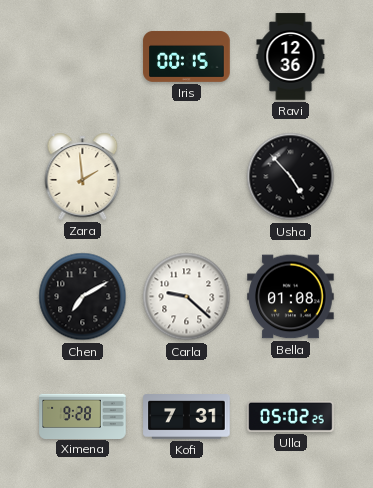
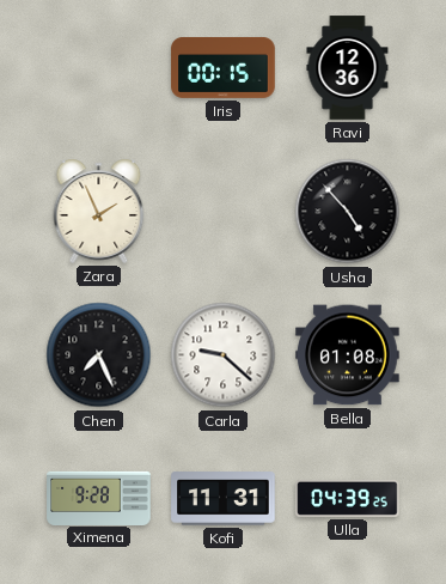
Zara: 1:59 -> 1:56 (99, 211)
Chen: 7:10 -> 7:26 (99, 355)
Kofi: 7:31 -> 11:31 (224, 499)
Ulla: 05:02 -> 04:39 (348, 498)
